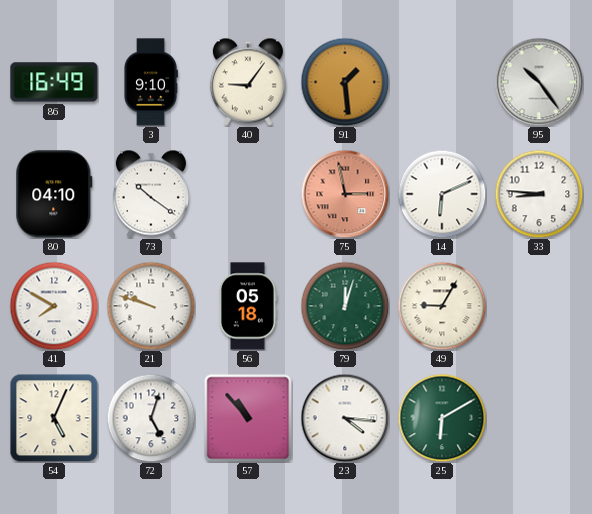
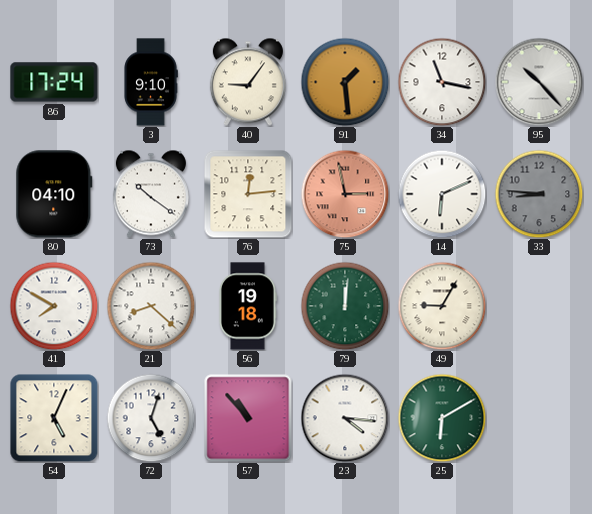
86: 16:49 -> 17:24 (54, 82)
34: none -> 11:17 (442, 82)
95: 10:24 -> 10:23 (539, 82)
76: none -> 12:14 (248, 194)
33 dial: white -> grey (539, 194)
21: 9:48 -> 8:22 (151, 306)
56: 05:18 -> 19:18 (247, 306)
79: 12:03 -> 12:01 (345, 306)
